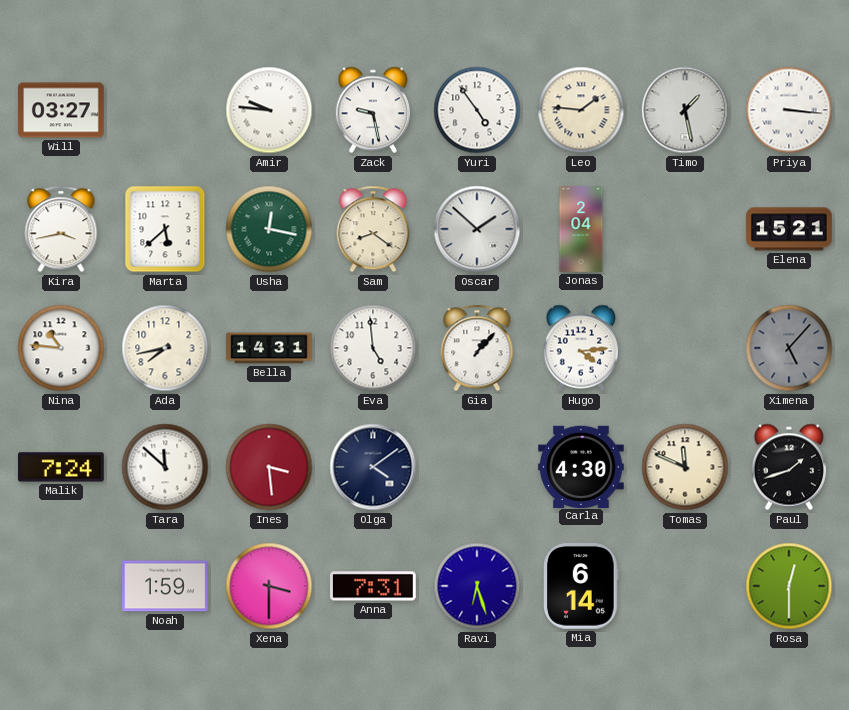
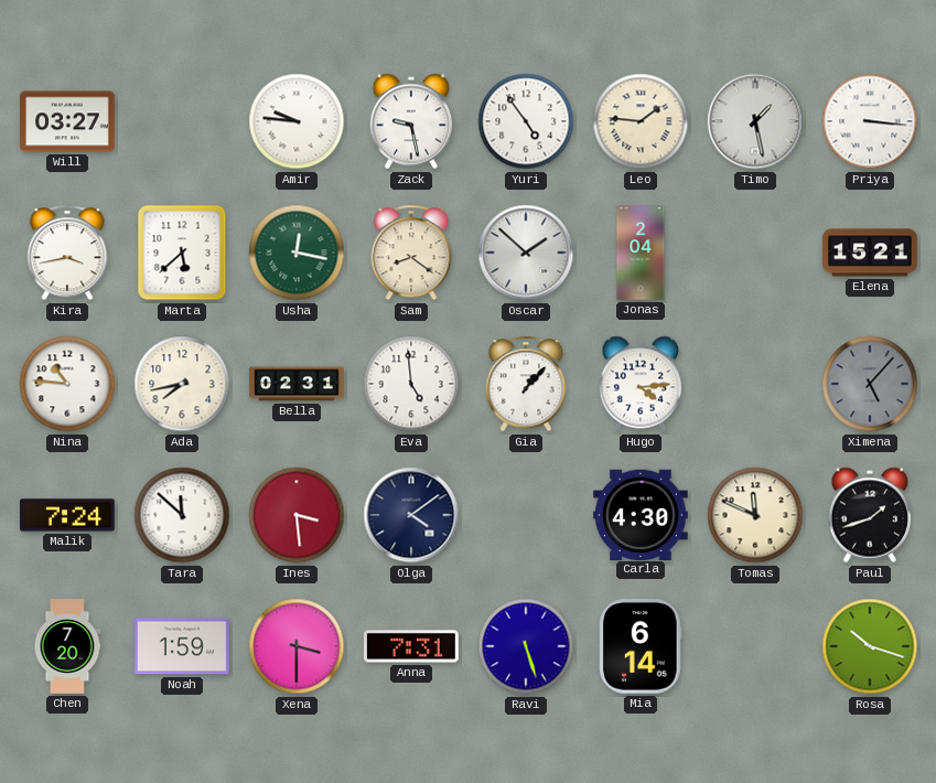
Bella: 14:31 -> 02:31 (297, 384)
Chen: none -> 7:20 (67, 646)
Ravi: 6:27 -> 5:27 (526, 646)
Rosa: 12:30 -> 10:18 (870, 646)
